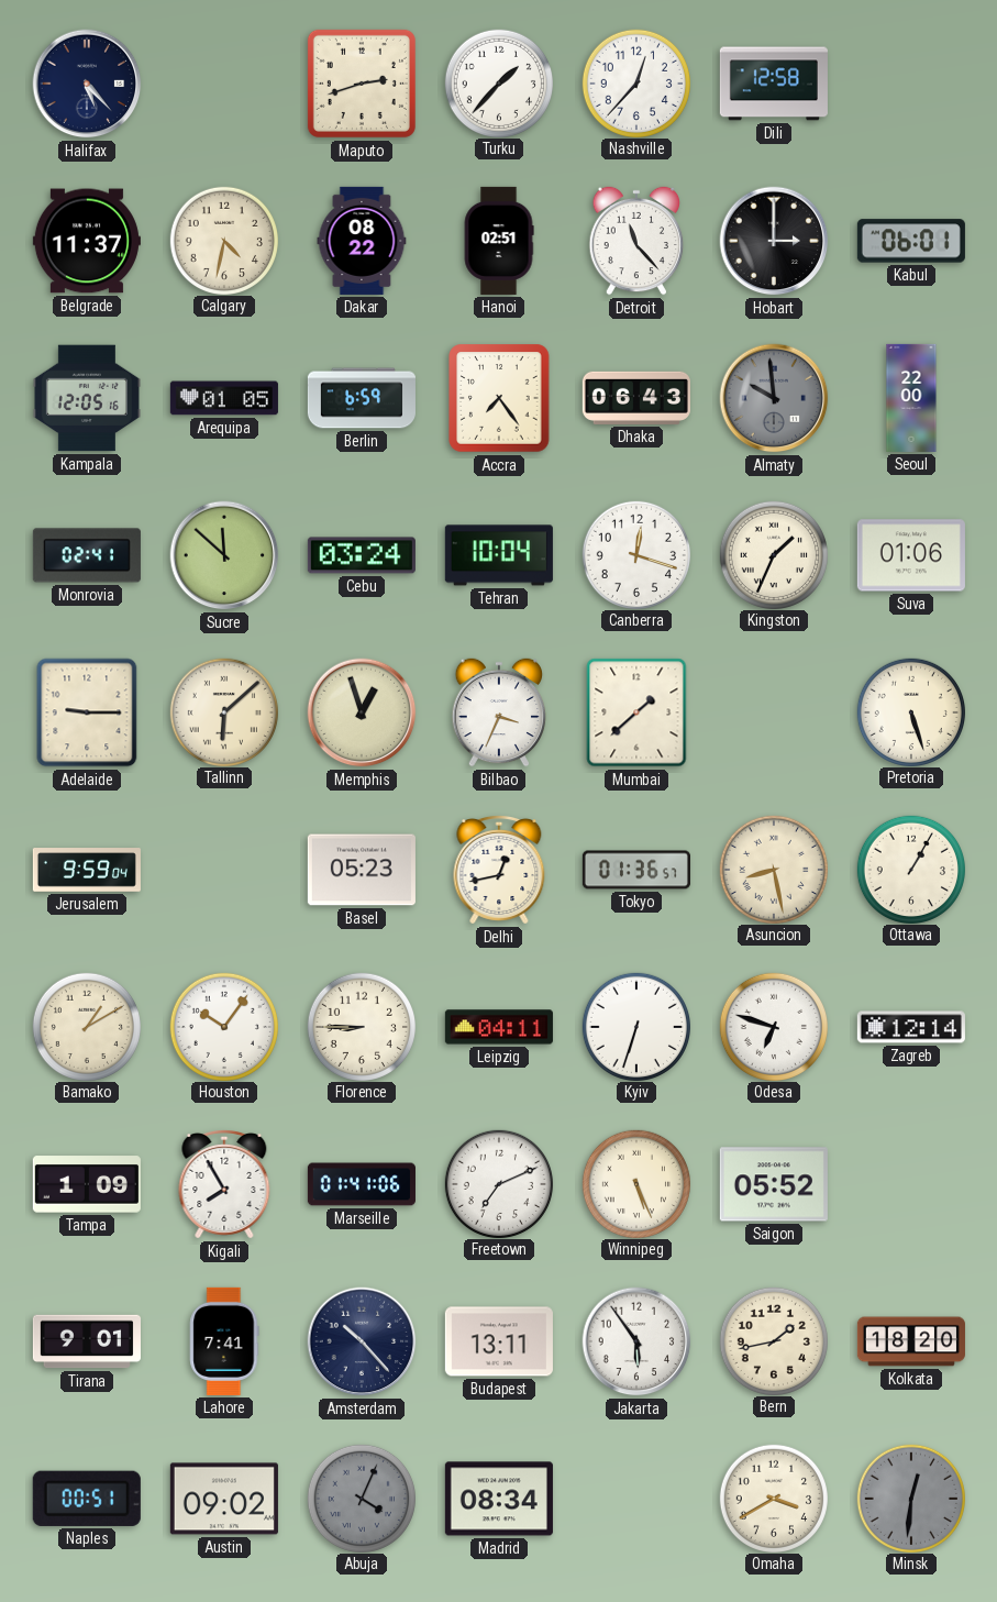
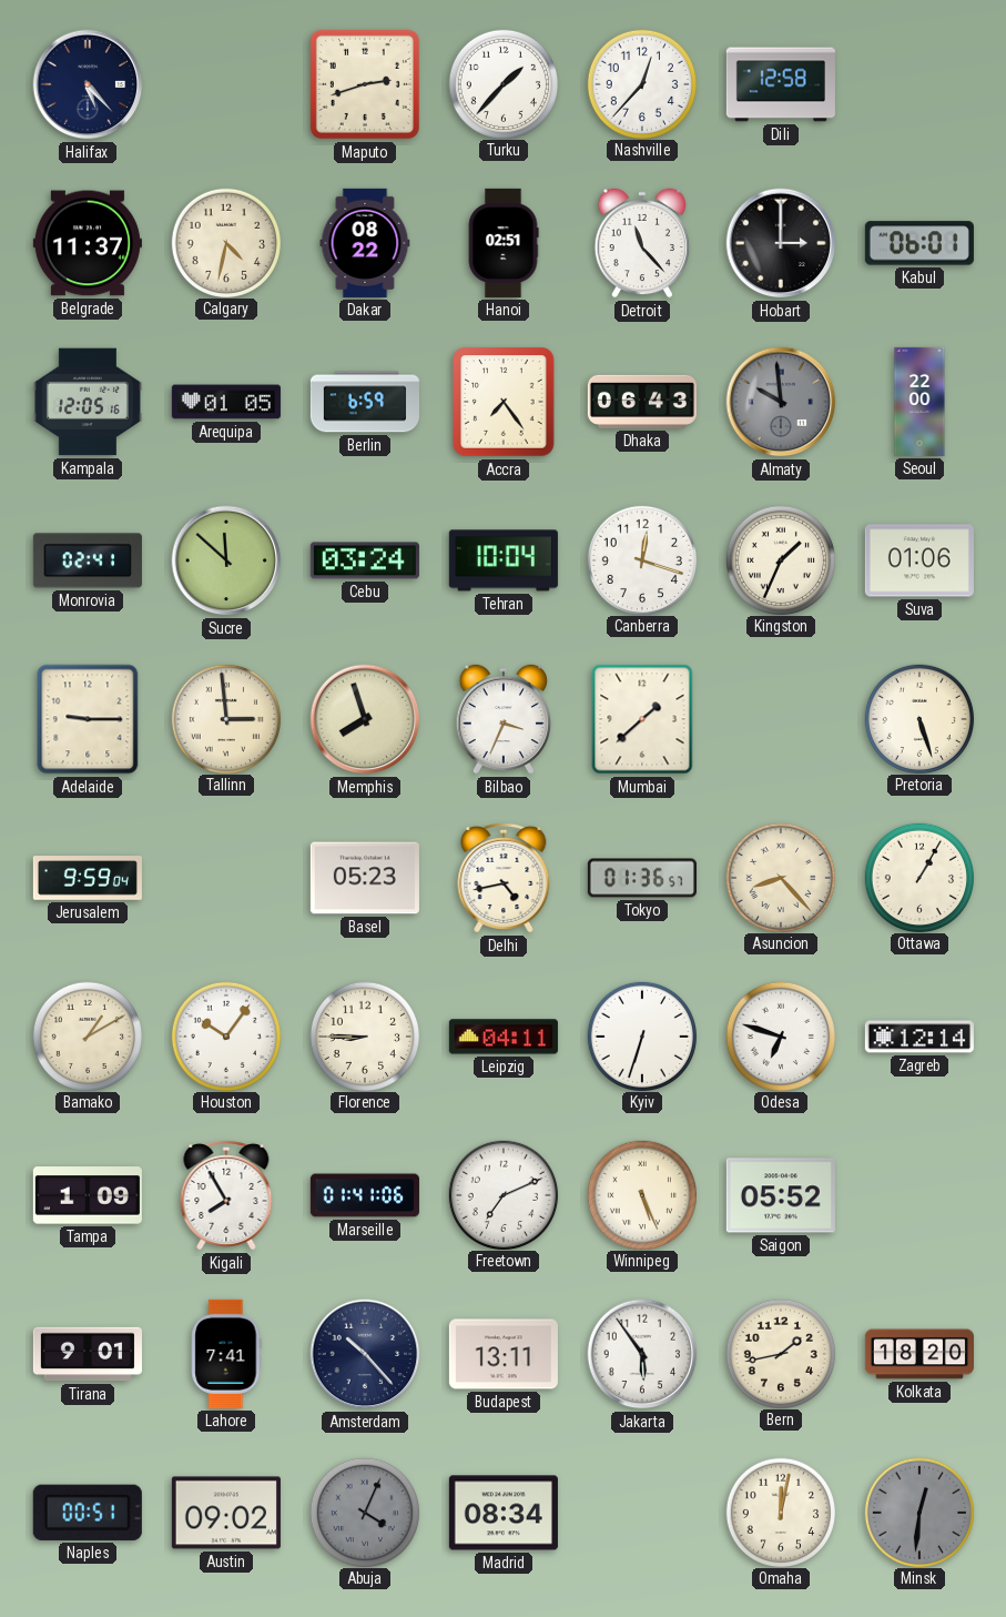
Tallinn: 6:08 -> 2:59 (225, 718)
Memphis: 12:57 -> 7:57 (365, 719)
Delhi: 12:43 -> 4:43 (504, 878)
Asuncion: 8:28 -> 8:23 (780, 877)
Omaha: 3:40 -> 12:02 (780, 1512)
